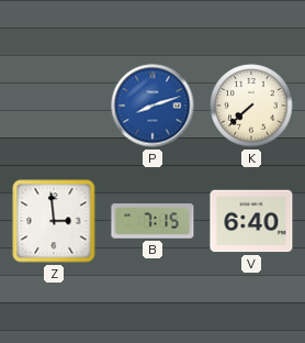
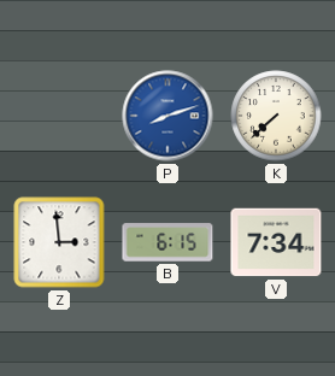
B: 7:15 -> 6:15 (167, 242)
V: 6:40 -> 7:34 (276, 242)
